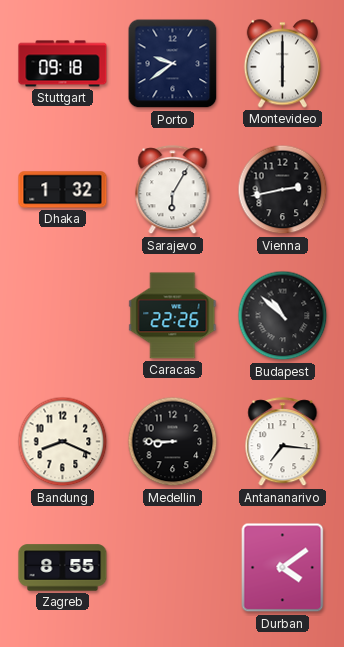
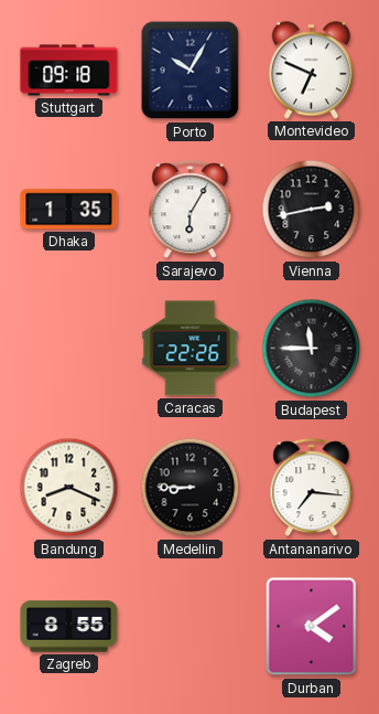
Porto: 9:39 -> 10:05 (191, 71)
Montevideo: 6:00 -> 6:49 (311, 71)
Dhaka: 1:32 -> 1:35 (69, 210)
Budapest: 10:52 -> 11:45 (312, 349)
